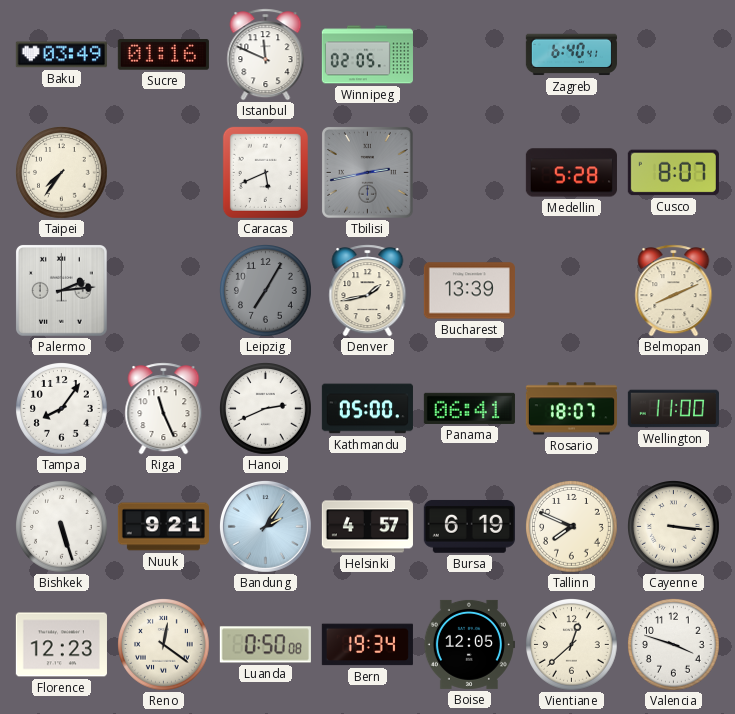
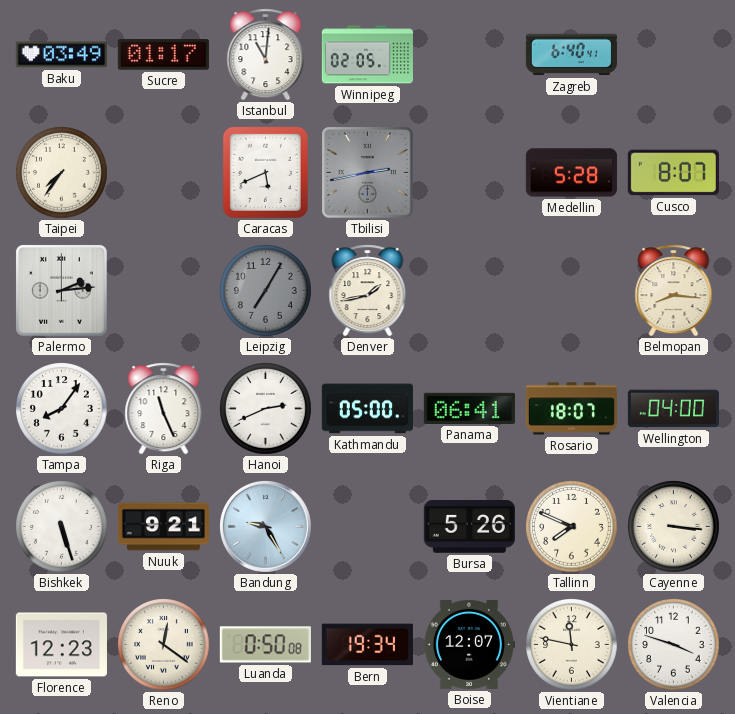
Sucre: 01:16 -> 01:17 (163, 55)
Istanbul: 11:49 -> 11:01 (266, 55)
Bucharest: 13:39 -> none (469, 291)
Belmopan: 8:11 -> 8:16 (674, 291)
Wellington: 11:00 -> 04:00 (673, 409)
Bandung: 2:06 -> 9:25 (265, 526)
Helsinki: 4:57 -> none (367, 527)
Bursa: 6:19 -> 5:26 (469, 526)
Boise: 12:05 -> 12:07 (469, 644)
Vientiane: 12:38 -> 11:47 (572, 645)
